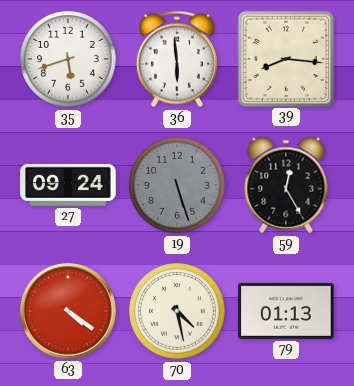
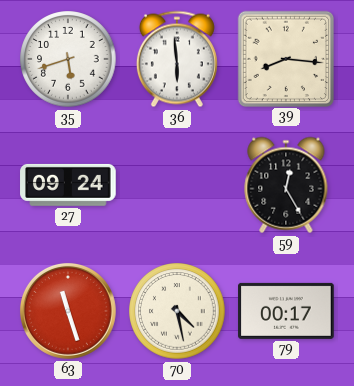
19: 5:27 -> none (177, 185)
63: 4:21 -> 11:27 (68, 311)
79: 01:13 -> 00:17 (286, 311)
